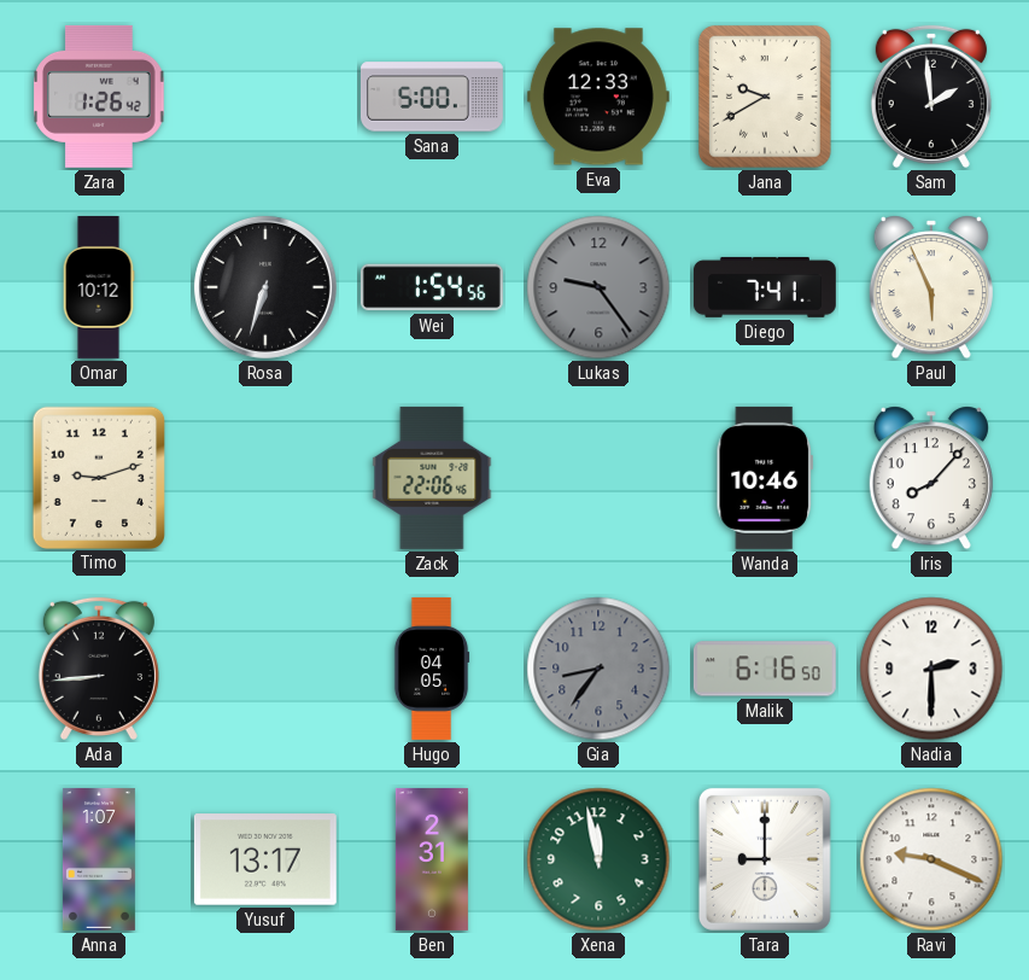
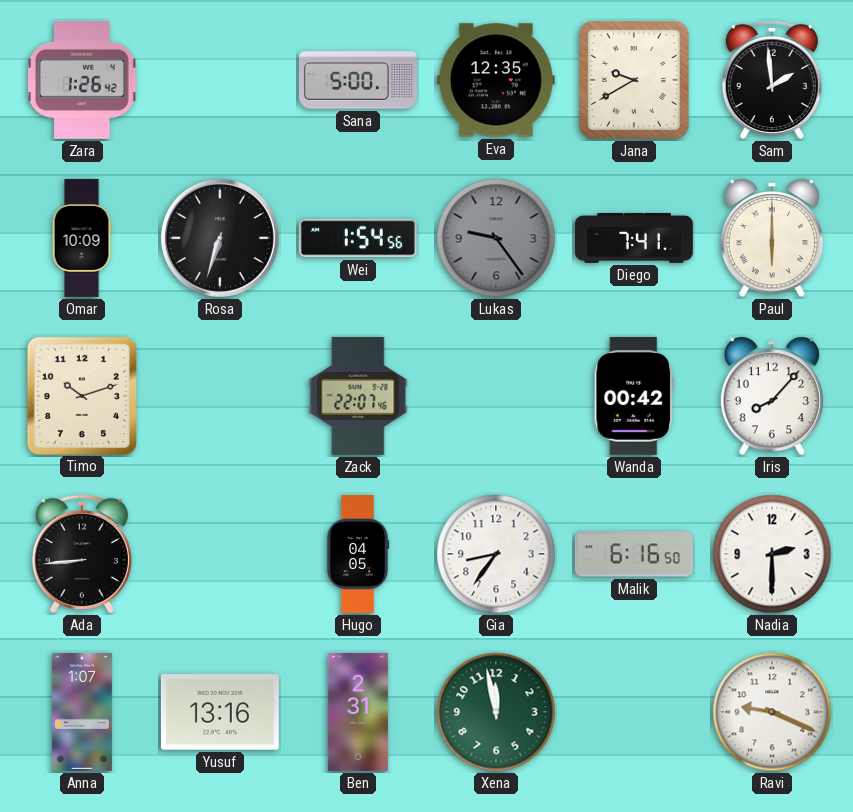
Eva: 12:33 -> 12:35 (496, 80)
Omar: 10:12 -> 10:09 (82, 239)
Paul: 5:56 -> 6:00 (772, 238)
Timo: 9:12 -> 10:12 (81, 395)
Zack: 22:06 -> 22:07 (358, 396)
Wanda: 10:46 -> 00:42 (633, 396)
Gia dial: grey -> white (496, 554)
Yusuf: 13:17 -> 13:16 (220, 712)
Tara: 9:00 -> none (765, 859)
